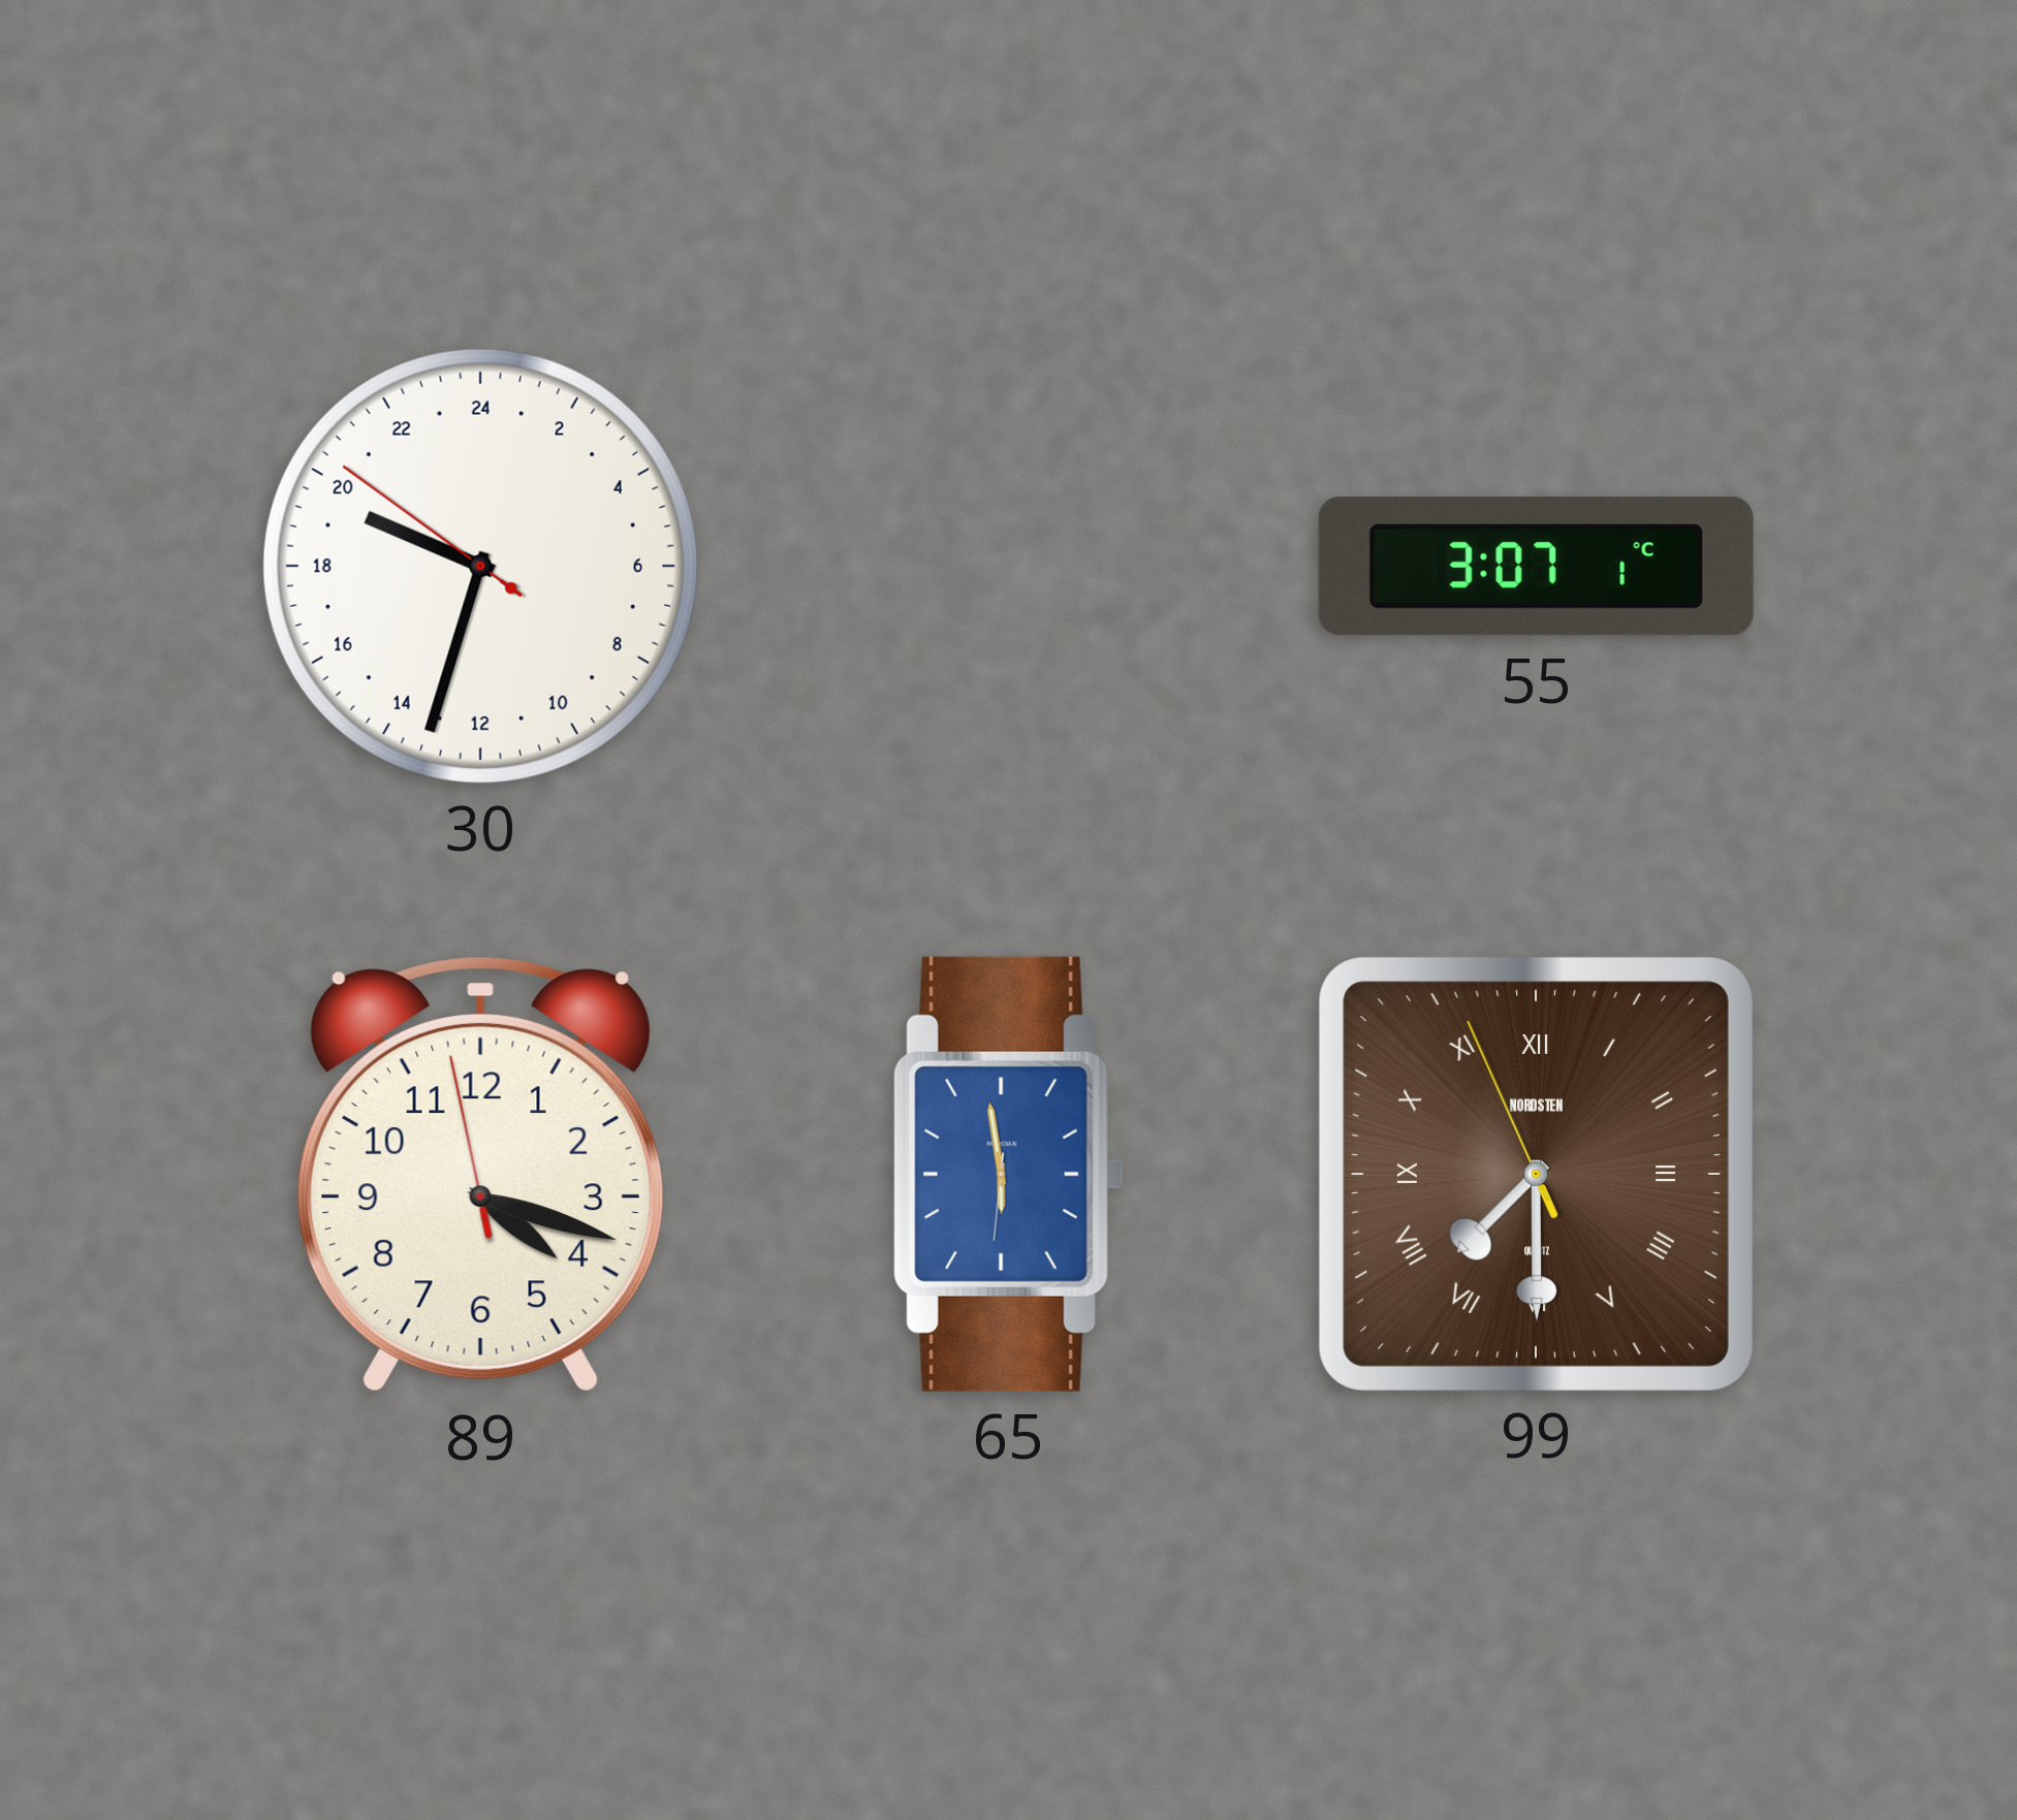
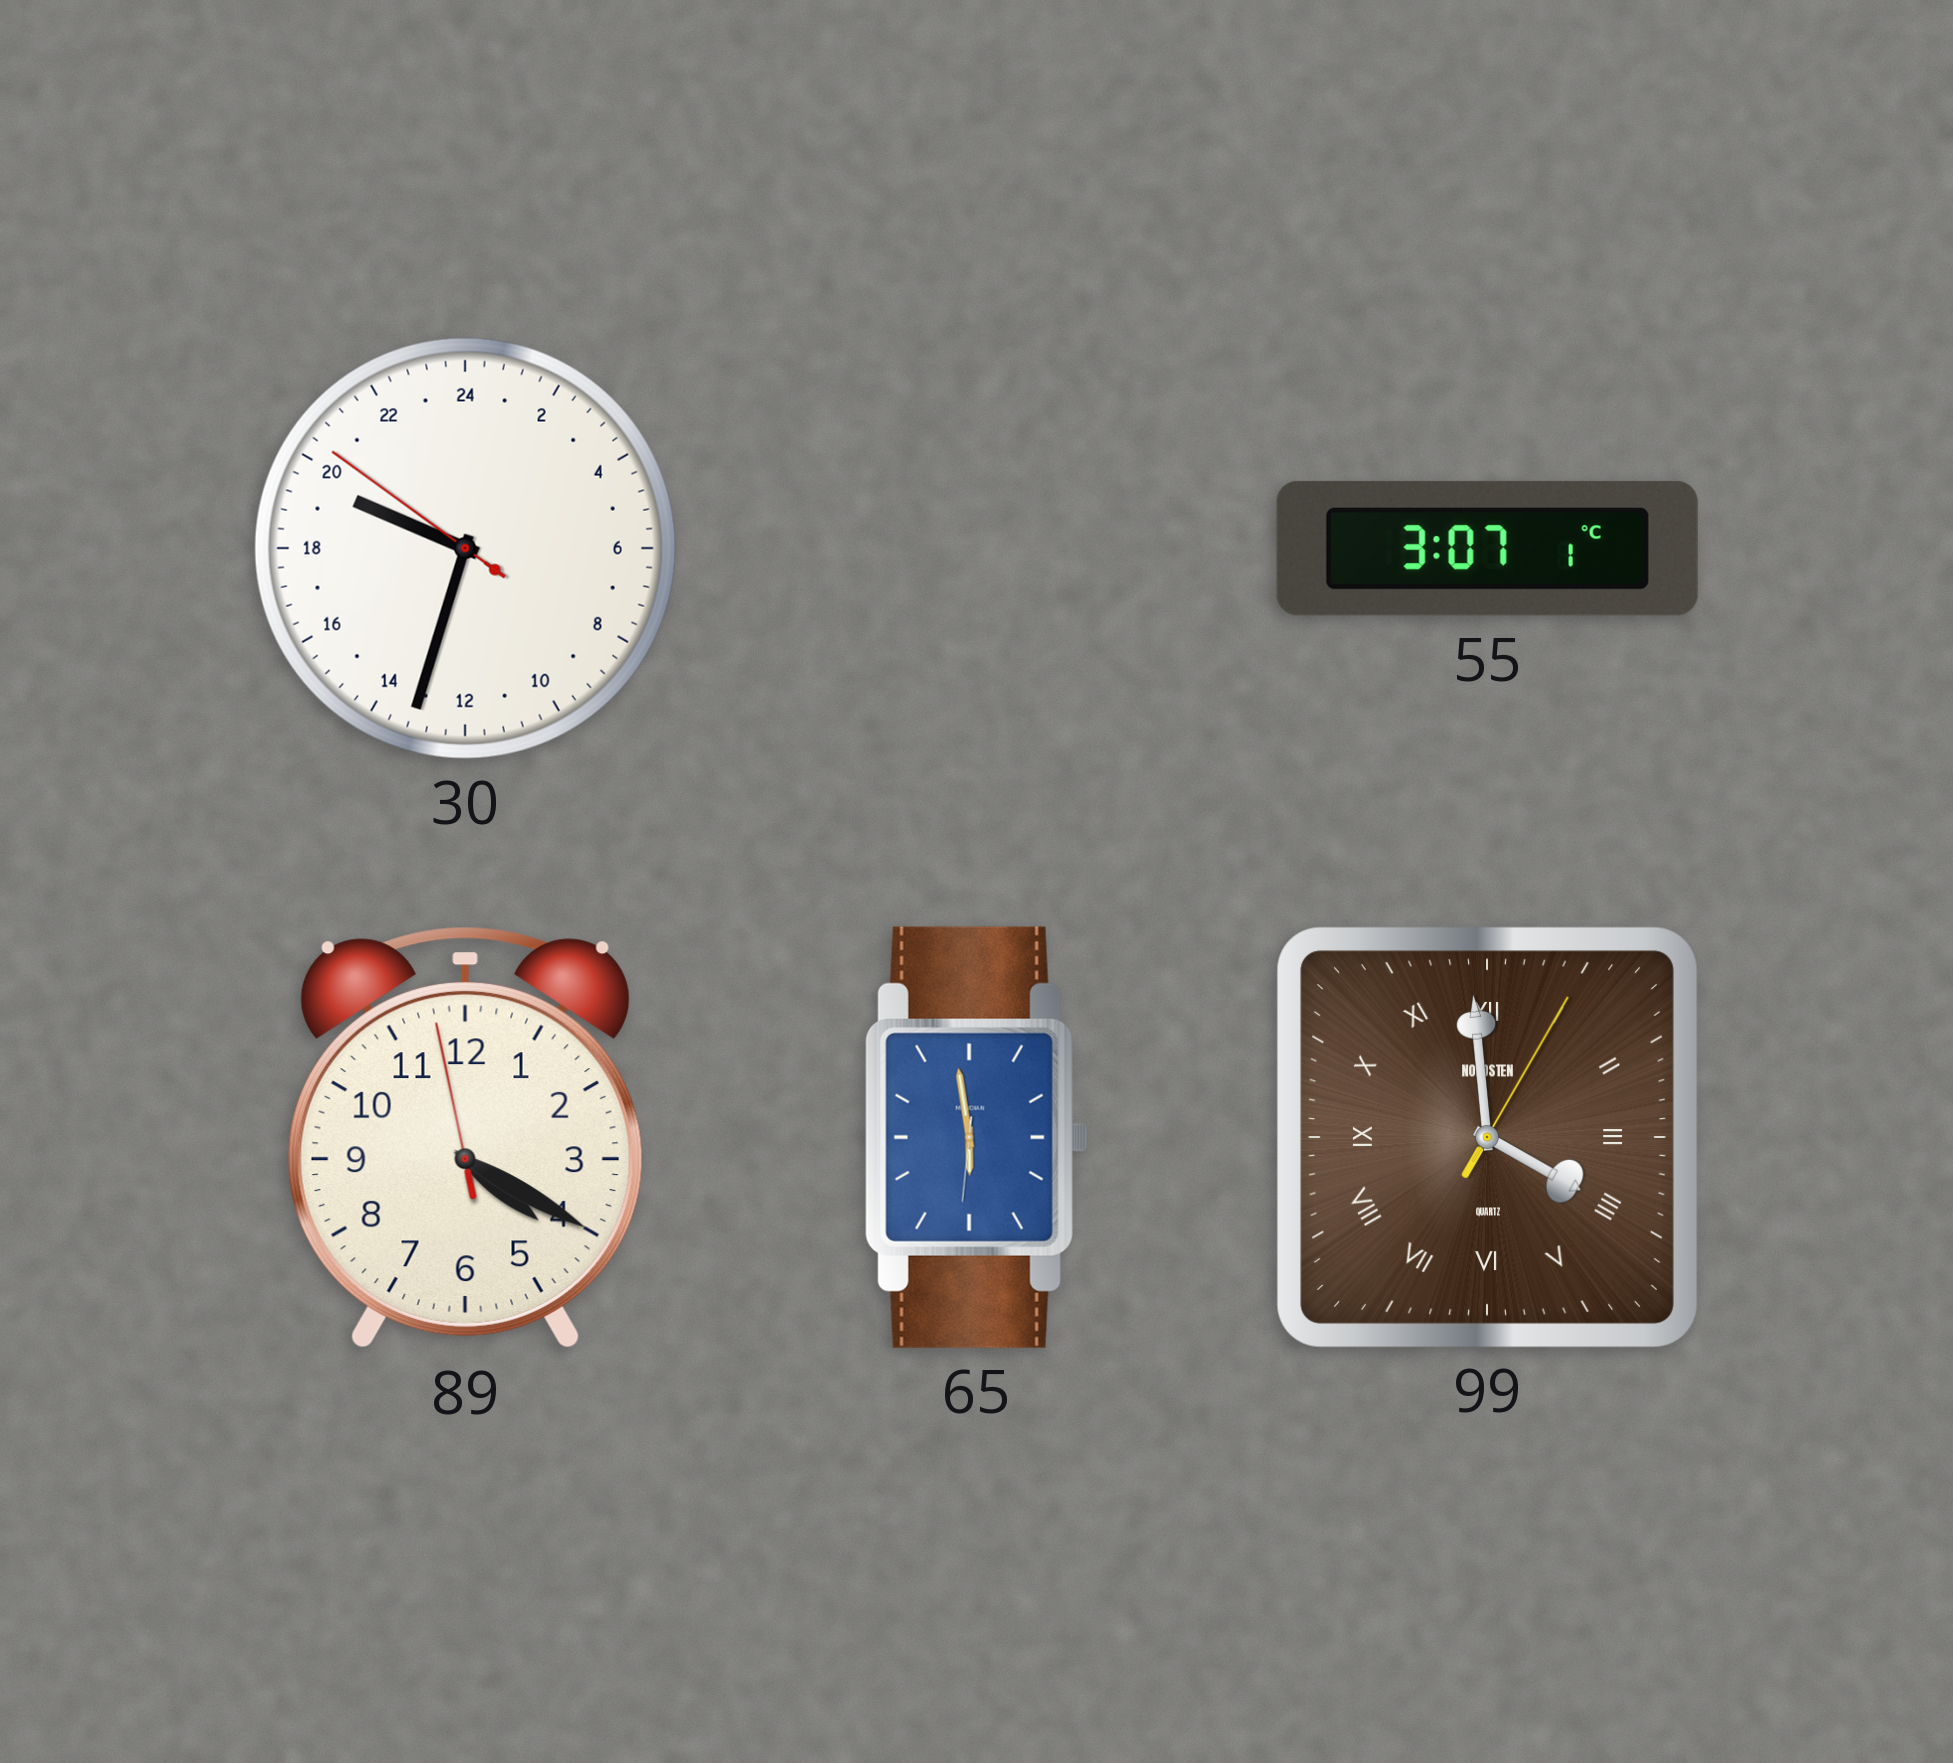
89: 4:17 -> 4:19 (465, 1138)
99: 7:29 -> 3:59 (1487, 1137)
